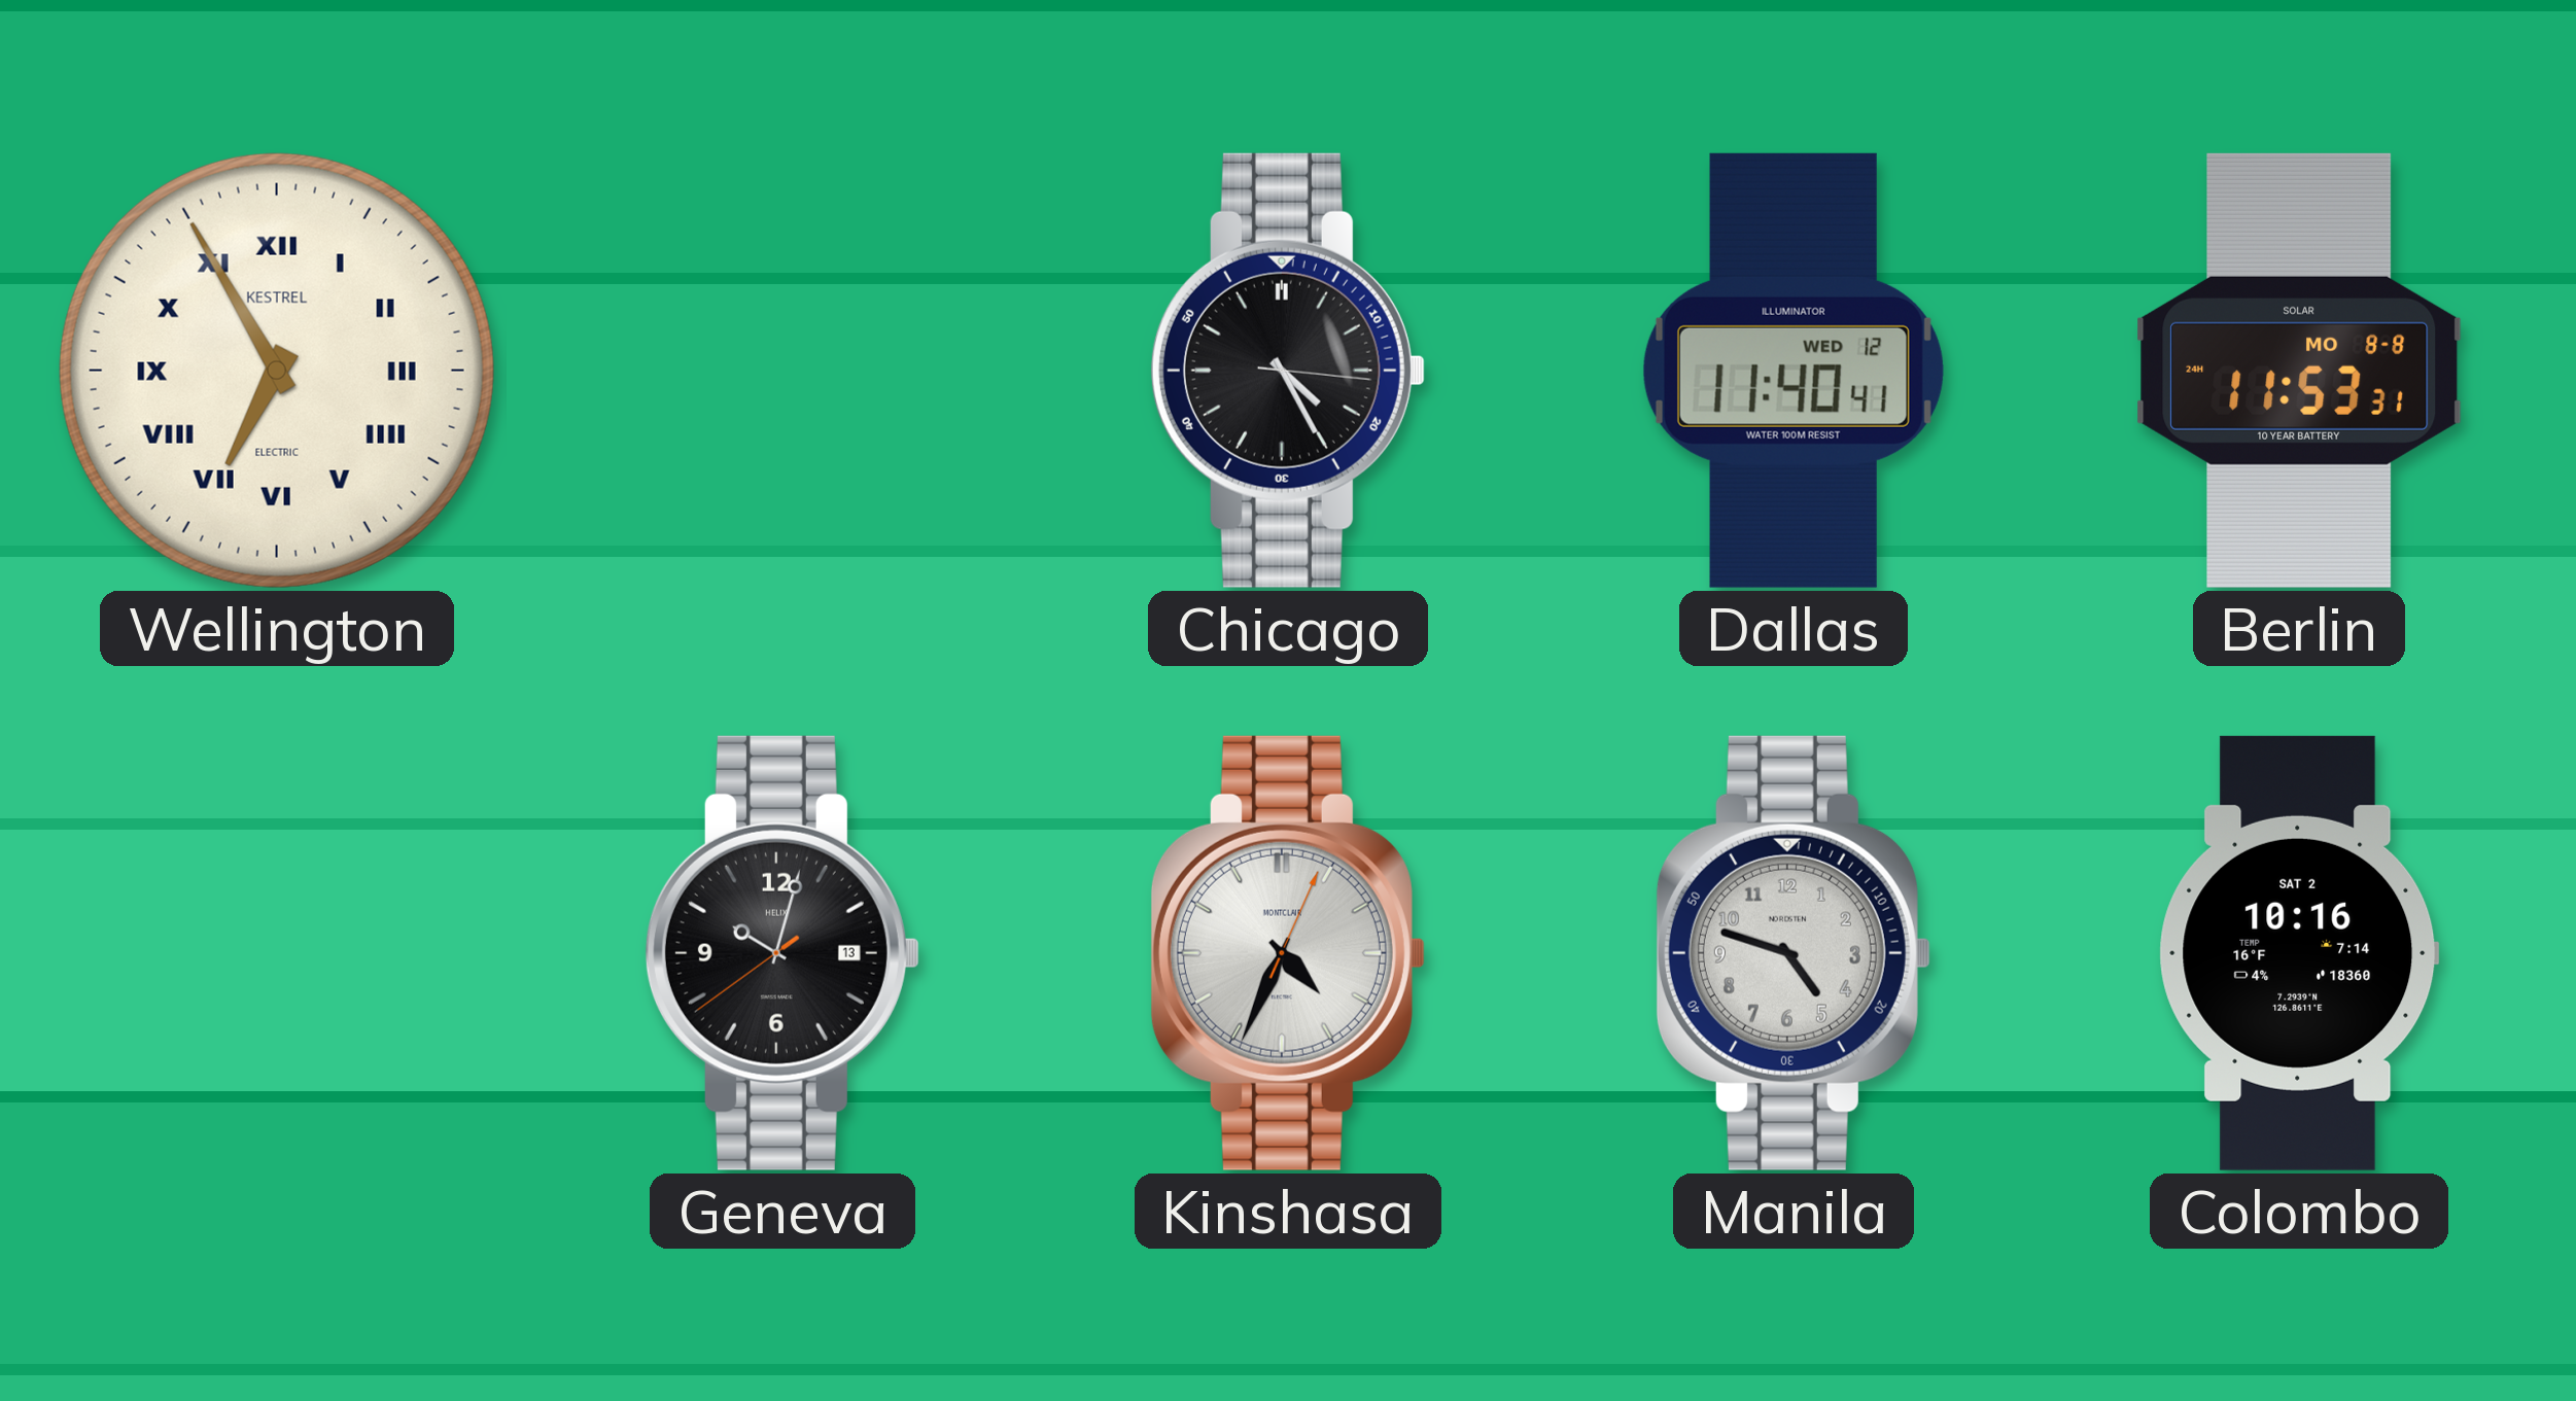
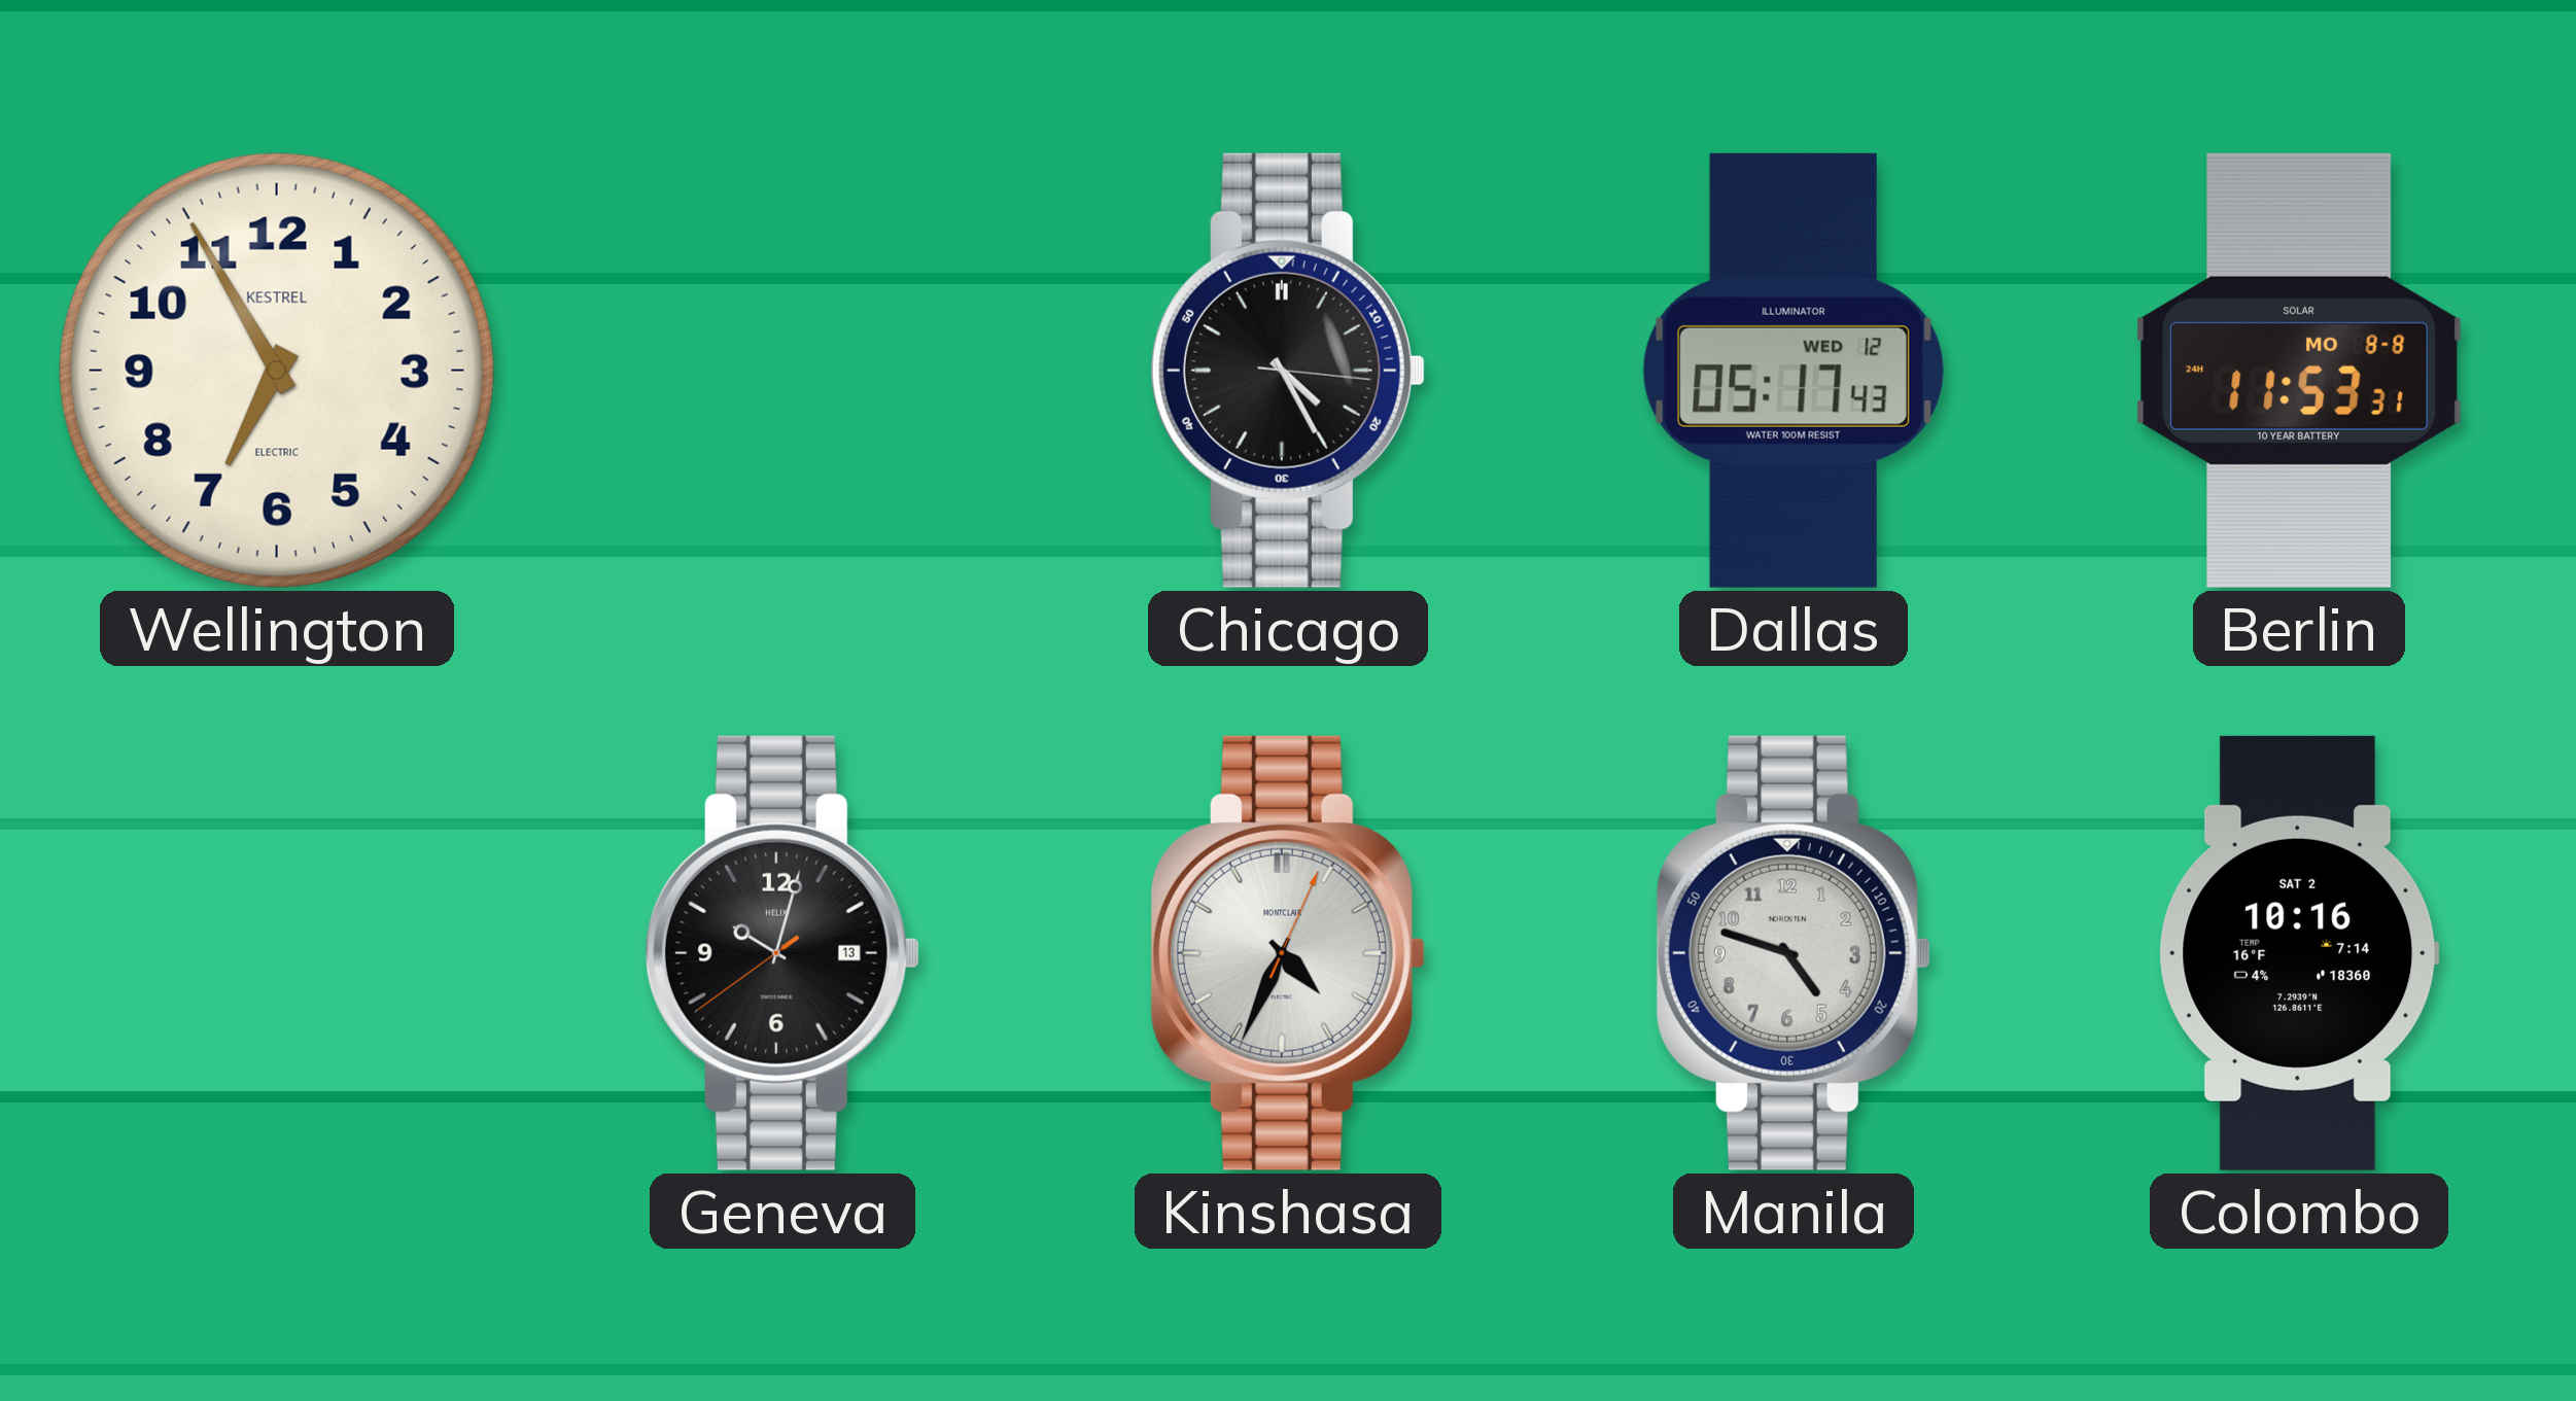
Wellington numerals: Roman -> Arabic (277, 371)
Dallas: 11:40 -> 05:17 (1794, 371)
